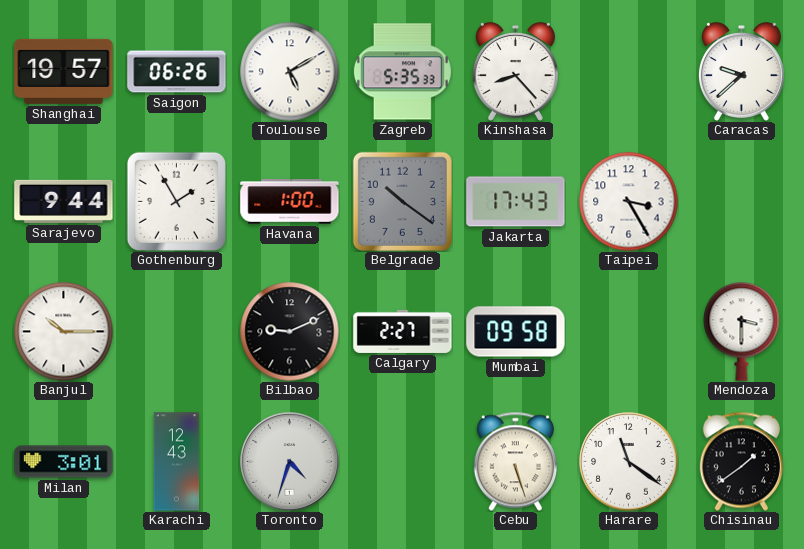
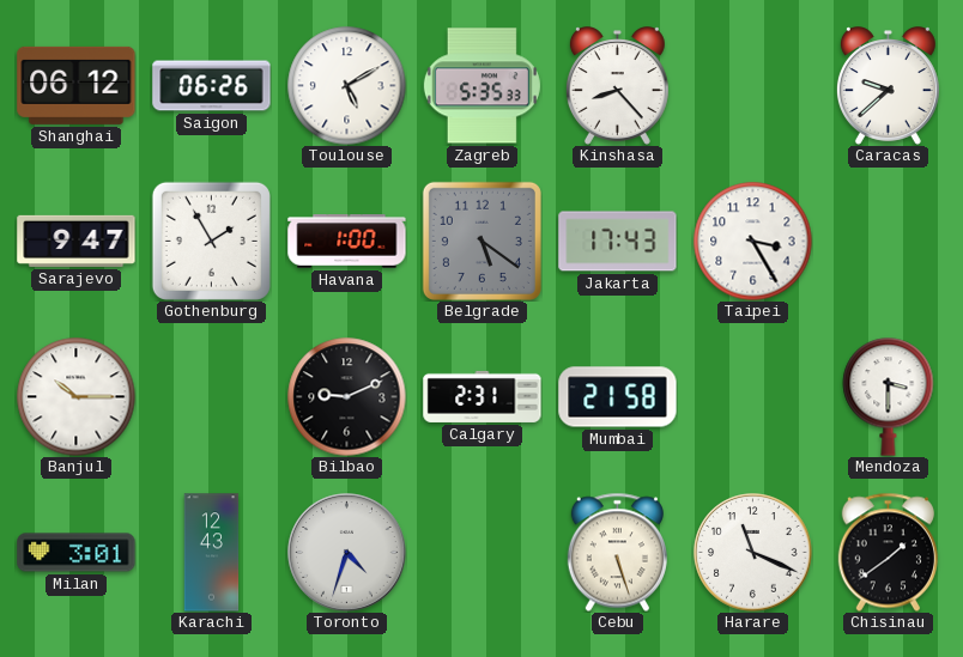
Shanghai: 19:57 -> 06:12 (77, 85)
Sarajevo: 9:44 -> 9:47 (77, 241)
Belgrade: 10:21 -> 5:21 (481, 241)
Calgary: 2:27 -> 2:31 (483, 396)
Mumbai: 09:58 -> 21:58 (618, 397)
Harare: 11:21 -> 11:19 (753, 553)
